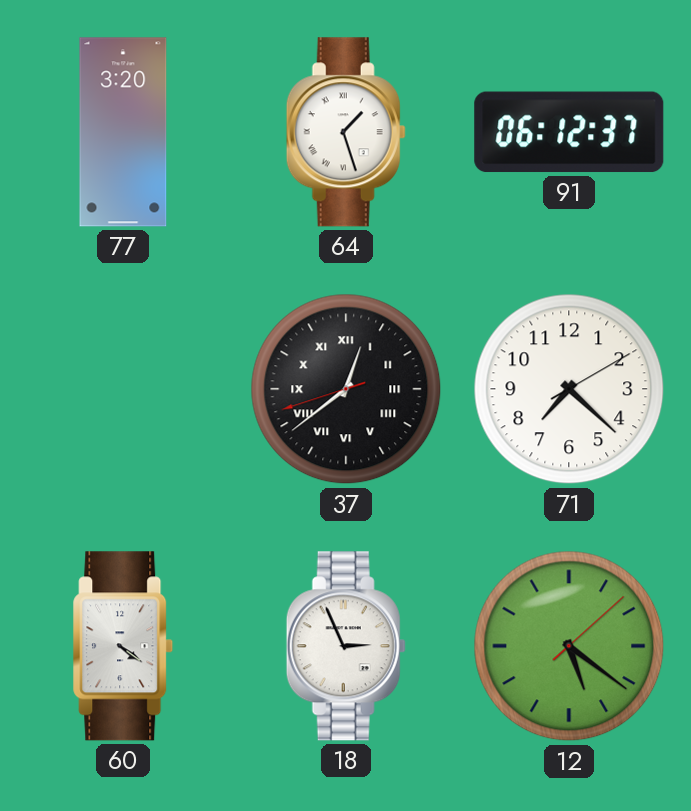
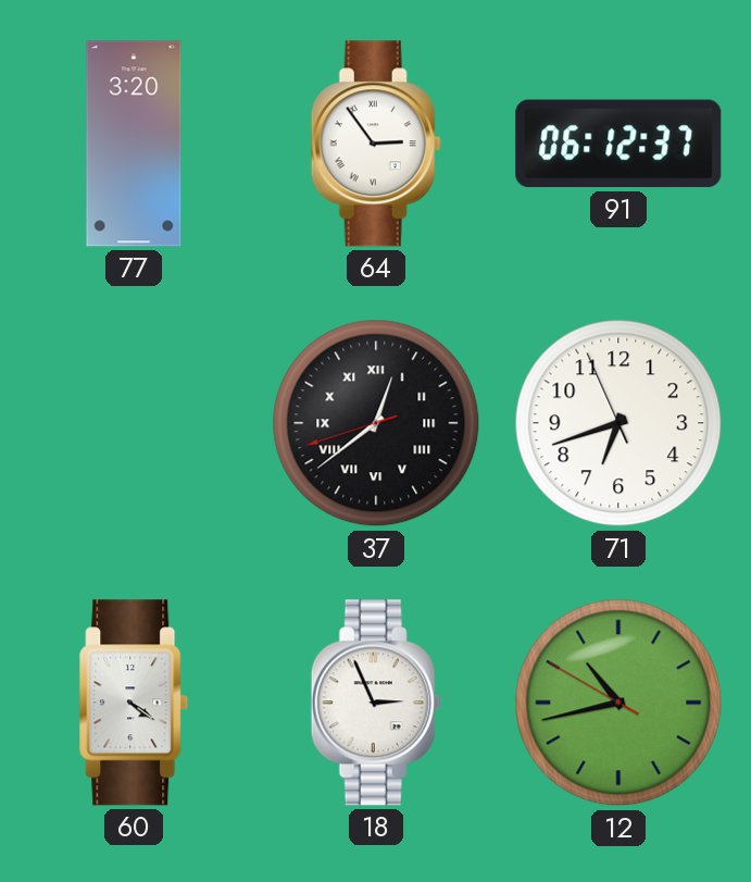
64: 1:27 -> 2:54 (376, 144)
71: 7:22 -> 6:41 (618, 423)
12: 5:21 -> 10:42 (618, 703)
